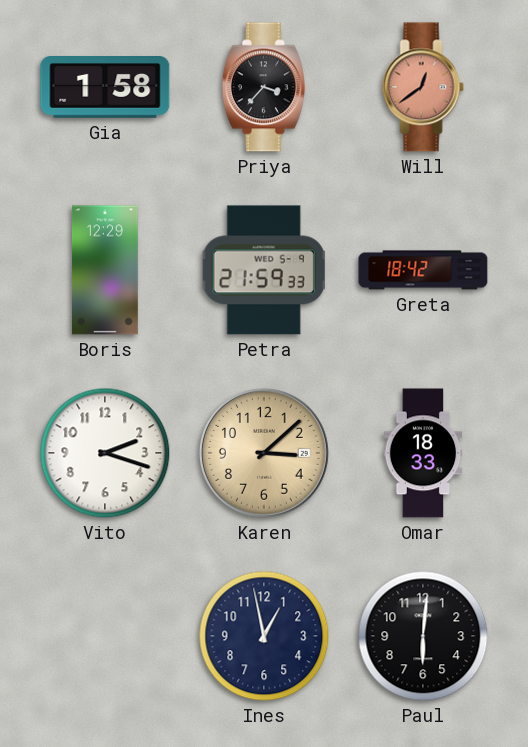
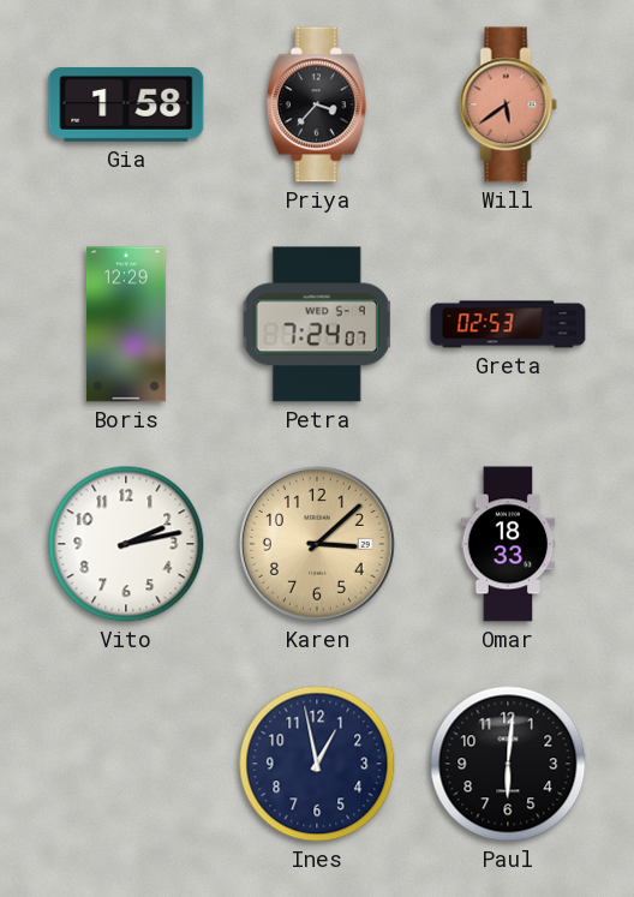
Will: 12:39 -> 5:39 (508, 104)
Petra: 21:59 -> 7:24 (317, 324)
Greta: 18:42 -> 02:53 (508, 324)
Vito: 2:18 -> 2:13 (126, 544)
